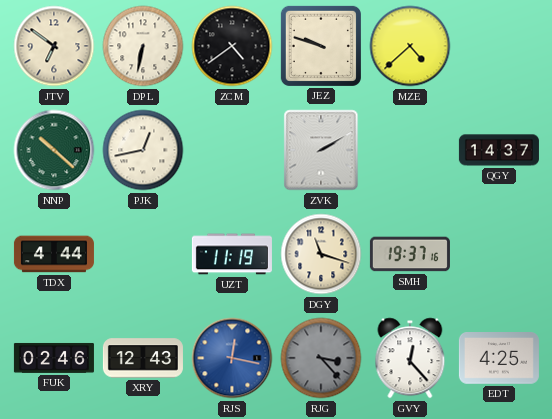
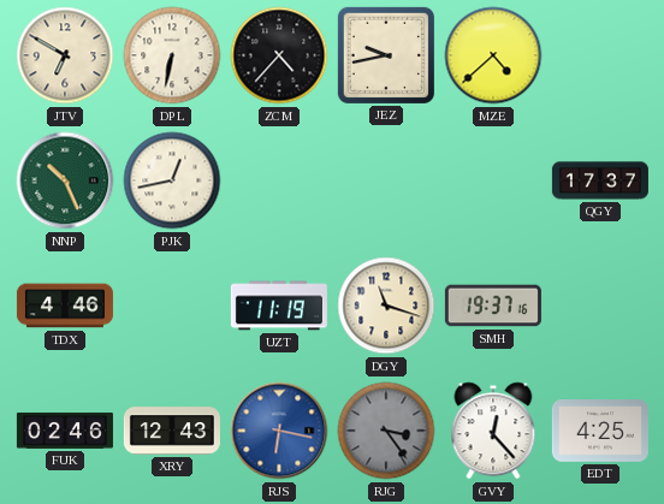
JTV: 6:51 -> 6:50 (65, 55)
ZCM: 4:39 -> 4:37 (279, 55)
JEZ: 9:48 -> 9:43 (386, 55)
NNP: 10:22 -> 10:26 (65, 180)
ZVK: 2:10 -> none (321, 150)
QGY: 14:37 -> 17:37 (600, 180)
TDX: 4:44 -> 4:46 (65, 306)
RJS: 12:17 -> 6:17 (279, 431)
RJG: 3:23 -> 3:24 (386, 431)
